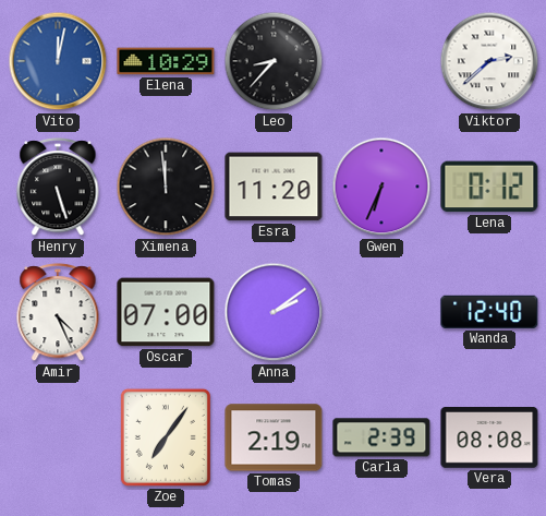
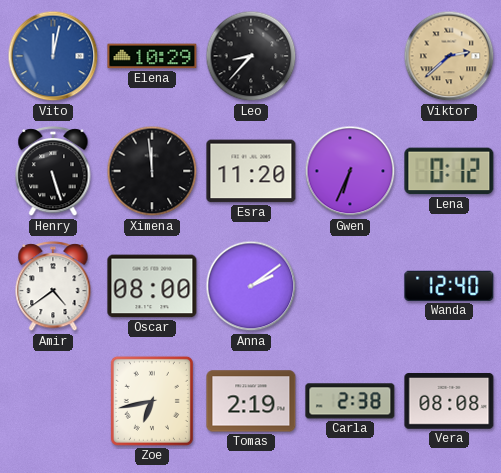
Viktor dial: white -> champagne (449, 56)
Amir: 4:26 -> 4:39 (53, 287)
Oscar: 07:00 -> 08:00 (152, 286)
Zoe: 7:06 -> 6:43 (152, 401)
Carla: 2:39 -> 2:38 (350, 401)
